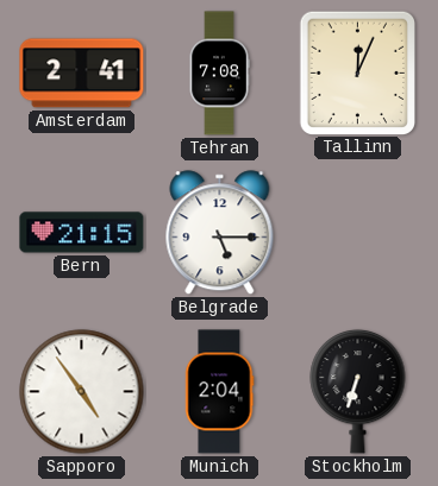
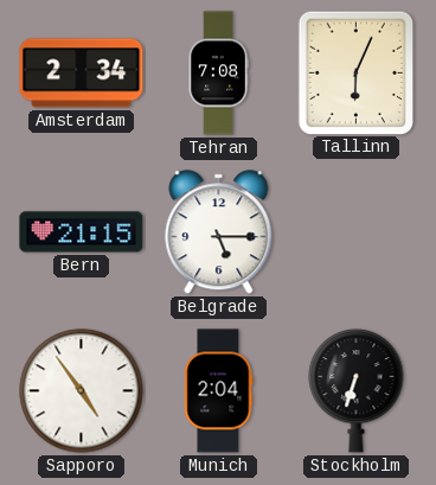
Amsterdam: 2:41 -> 2:34 (82, 74)
Tallinn: 12:04 -> 6:04 (355, 72)
